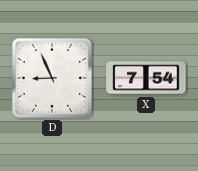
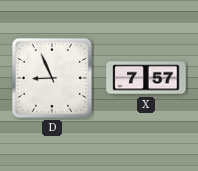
X: 7:54 -> 7:57 (146, 78)
